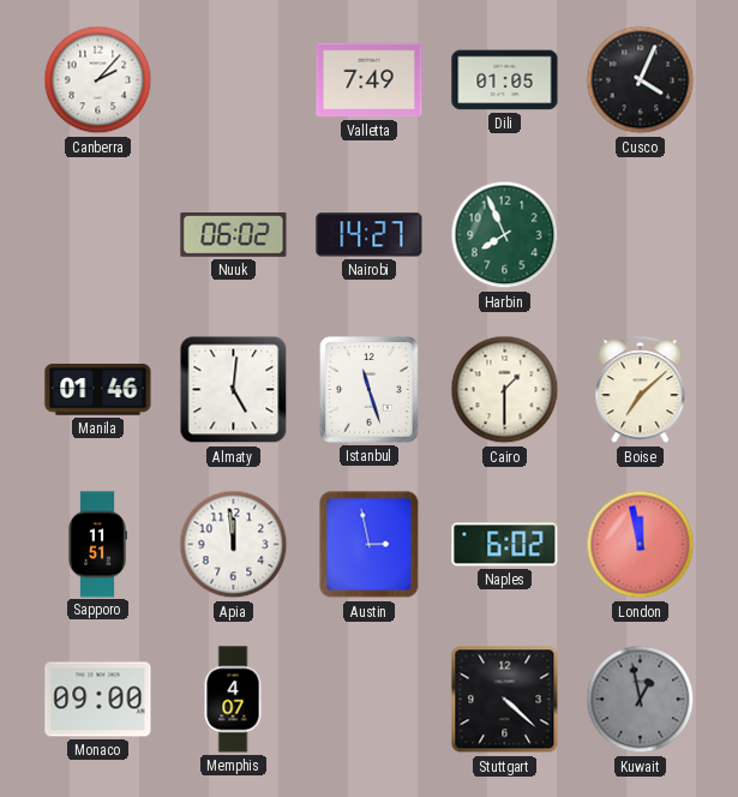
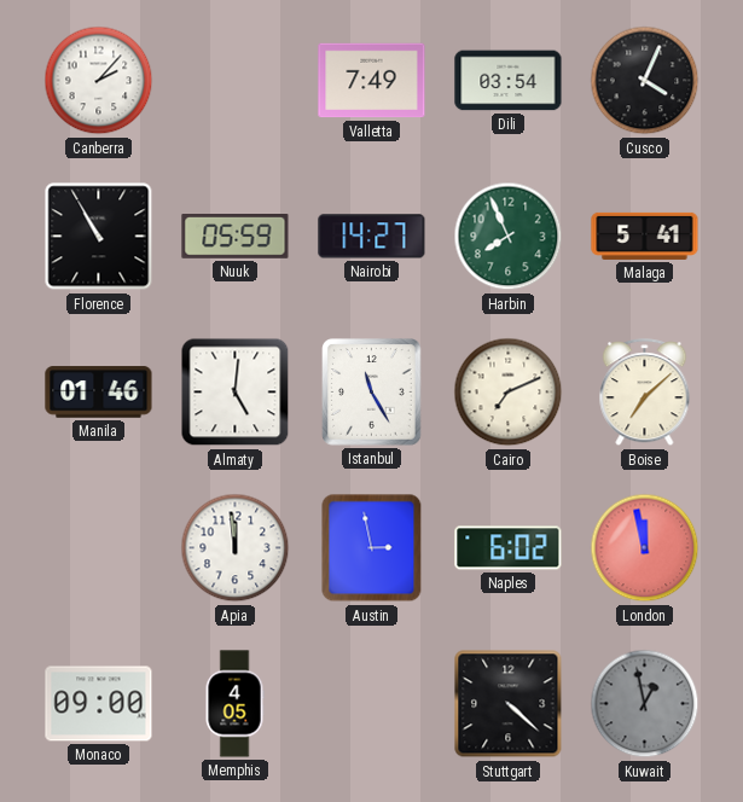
Dili: 01:05 -> 03:54 (509, 81)
Florence: none -> 10:55 (99, 237)
Nuuk: 06:02 -> 05:59 (236, 237)
Malaga: none -> 5:41 (645, 236)
Istanbul: 11:27 -> 11:25 (372, 393)
Cairo: 1:30 -> 7:11 (509, 393)
Sapporo: 11:51 -> none (98, 545)
Memphis: 4:07 -> 4:05 (234, 704)
